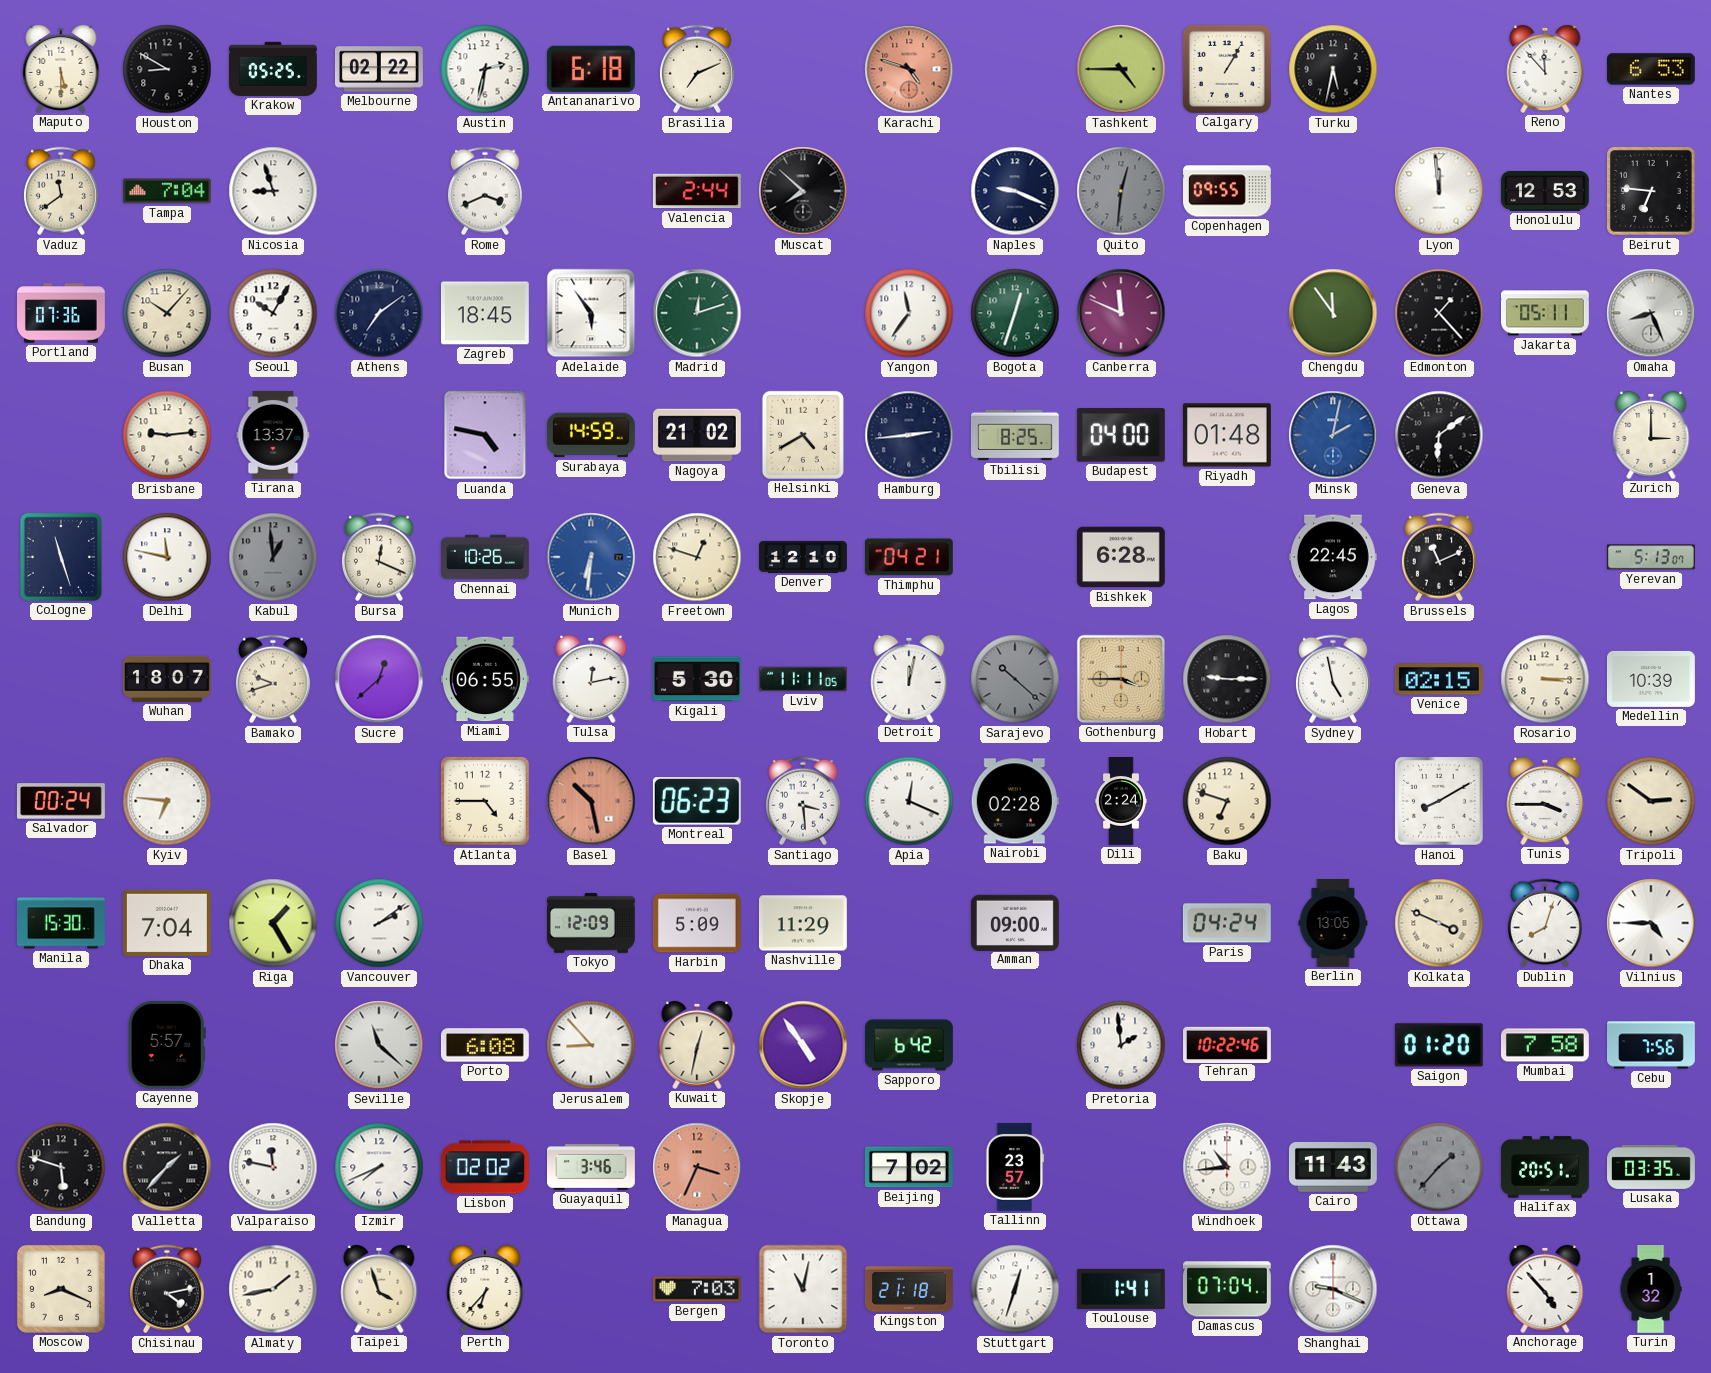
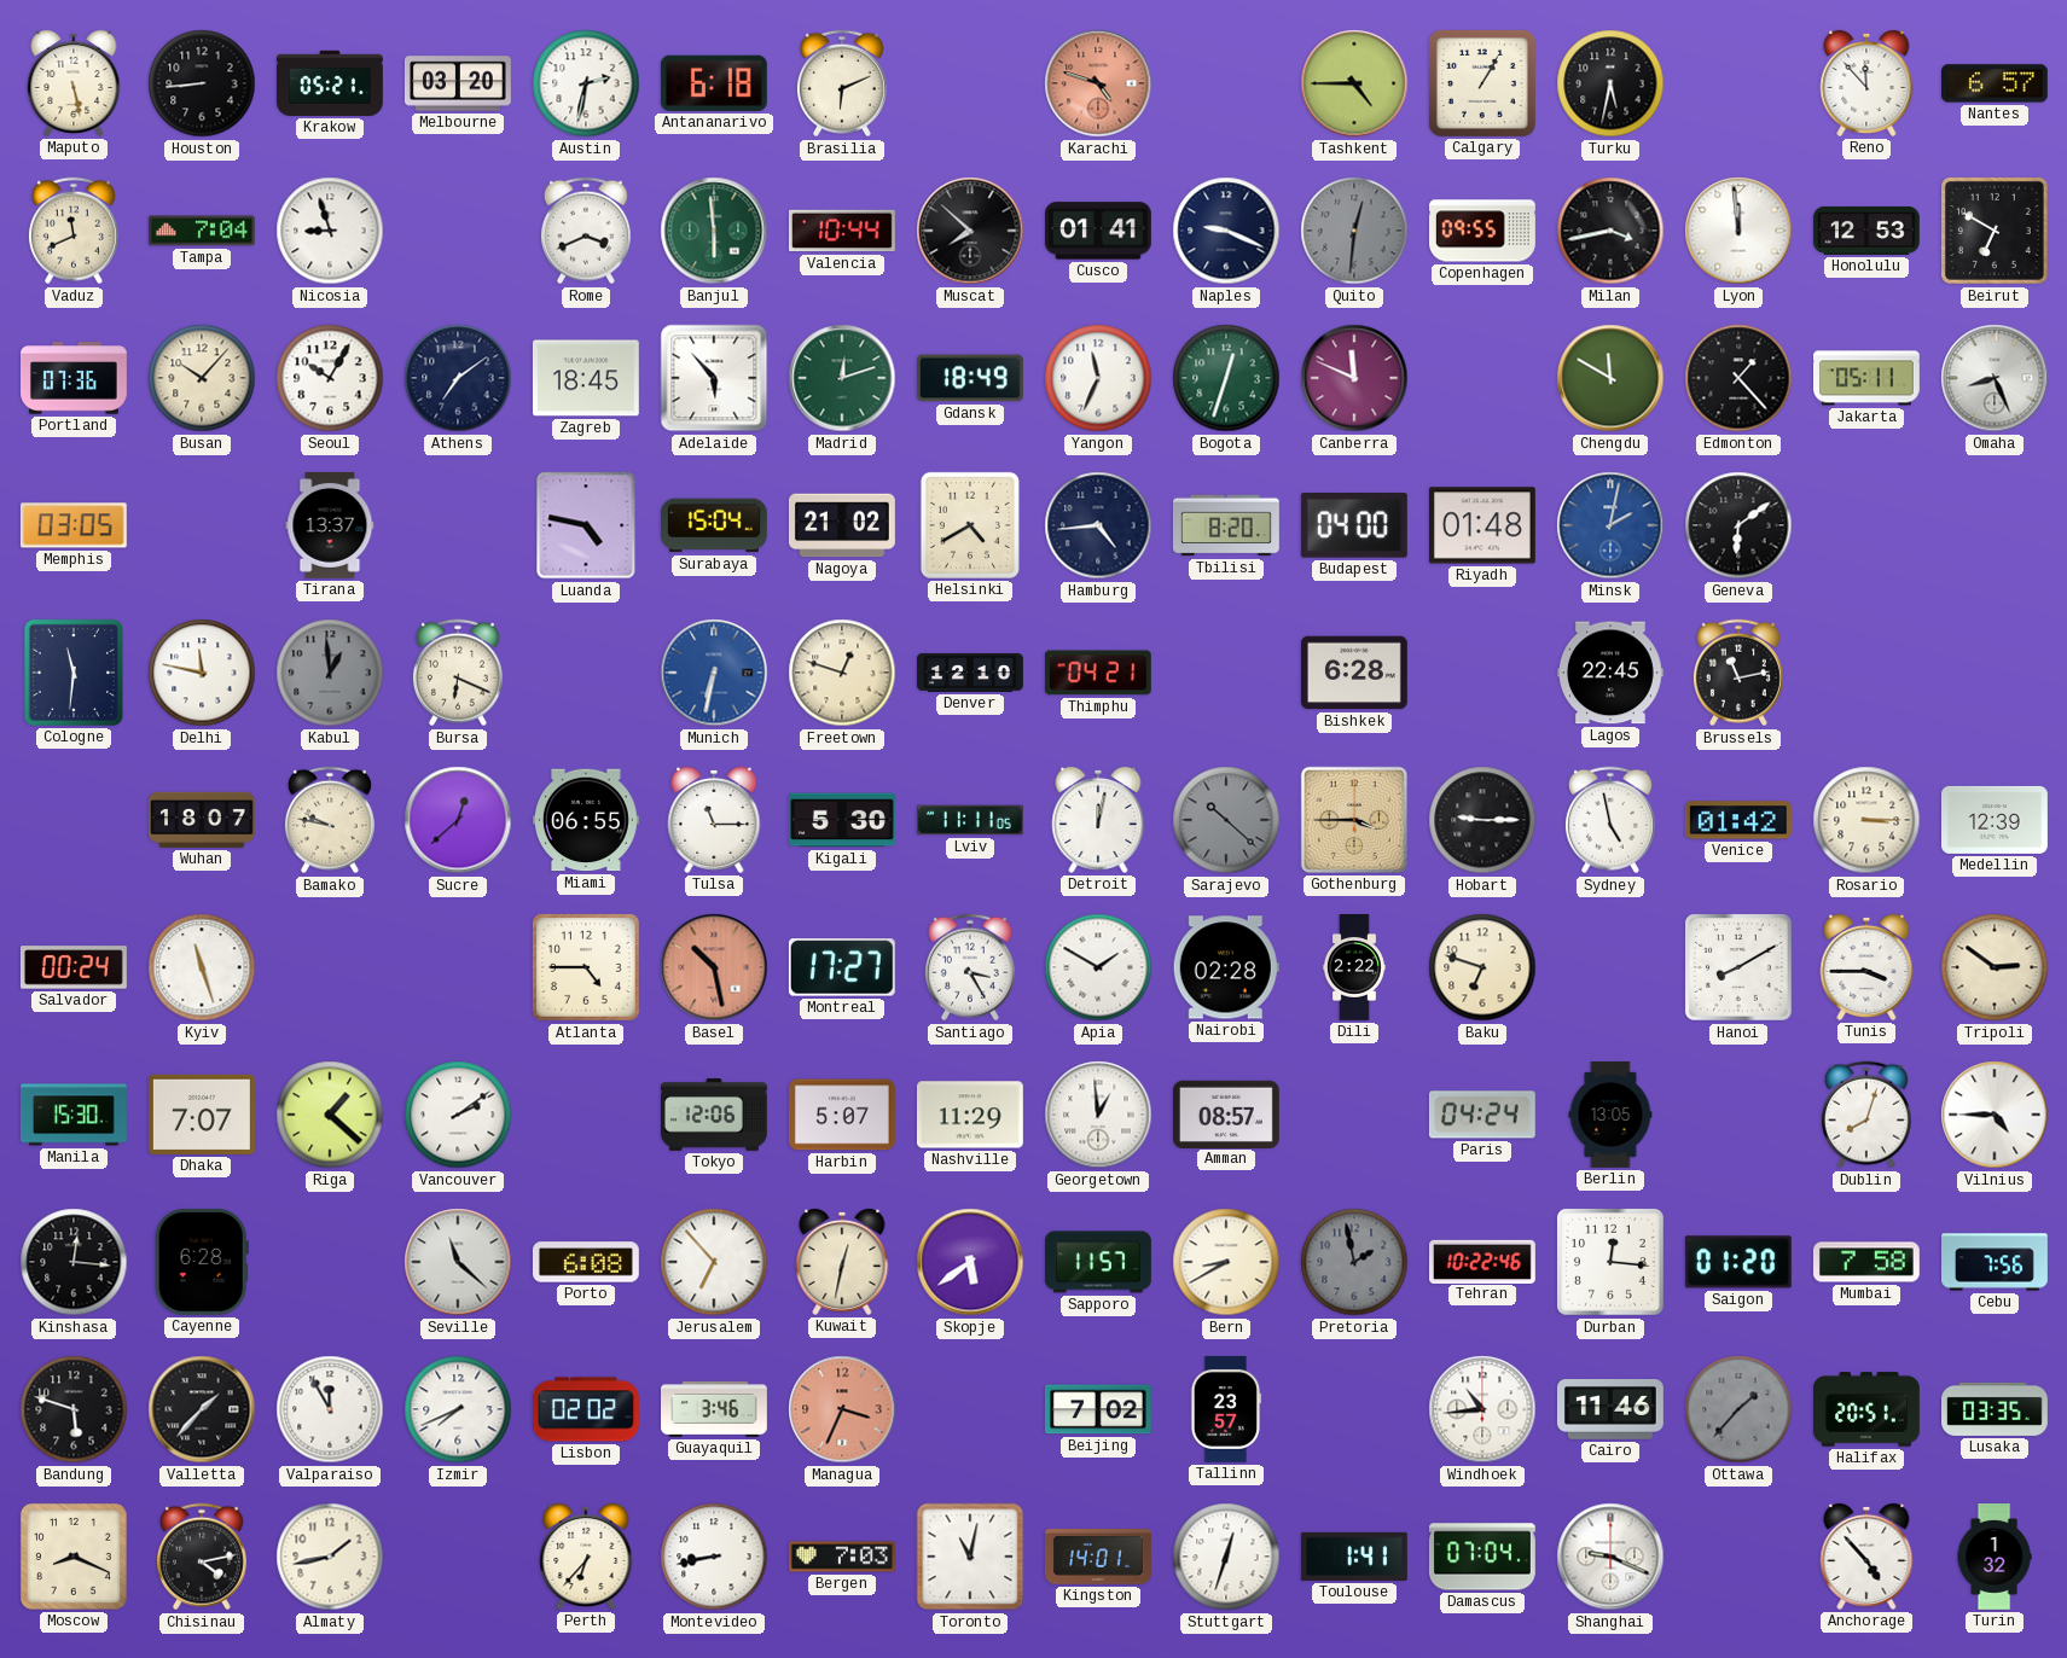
Maputo: 5:30 -> 5:28 (74, 83)
Houston: 8:50 -> 8:44 (202, 83)
Krakow: 05:25 -> 05:21 (330, 83)
Melbourne: 02:22 -> 03:20 (458, 83)
Brasilia: 7:11 -> 6:11 (842, 83)
Nantes: 6:53 -> 6:57 (1995, 83)
Vaduz: 11:39 -> 11:41 (74, 231)
Banjul: none -> 5:59 (714, 231)
Valencia: 2:44 -> 10:44 (842, 231)
Cusco: none -> 01:41 (1098, 231)
Milan: none -> 3:43 (1610, 231)
Beirut: 6:46 -> 6:50 (1995, 231)
Adelaide: 5:54 -> 5:53 (714, 378)
Gdansk: none -> 18:49 (970, 378)
Yangon: 11:36 -> 11:34 (1098, 378)
Chengdu: 11:54 -> 11:50 (1610, 378)
Memphis: none -> 03:05 (74, 525)
Brisbane: 9:14 -> none (167, 435)
Surabaya: 14:59 -> 15:04 (714, 525)
Hamburg: 2:44 -> 4:44 (1098, 525)
Tbilisi: 8:25 -> 8:20 (1226, 525)
Zurich: 3:00 -> none (1651, 435)
Cologne: 11:27 -> 11:31 (74, 673)
Bursa: 12:19 -> 6:19 (458, 673)
Chennai: 10:26 -> none (486, 557)
Munich: 6:31 -> 6:32 (714, 673)
Brussels: 11:11 -> 11:13 (1738, 673)
Yerevan: 5:13 -> none (1651, 557)
Bamako: 9:42 -> 9:47 (330, 820)
Tulsa: 12:13 -> 11:15 (714, 820)
Venice: 02:15 -> 01:42 (1738, 820)
Medellin: 10:39 -> 12:39 (1995, 820)
Kyiv: 6:46 -> 11:27 (202, 967)
Montreal: 06:23 -> 17:27 (842, 967)
Santiago: 3:29 -> 3:25 (970, 967)
Apia: 12:19 -> 1:50 (1098, 967)
Dili: 2:24 -> 2:22 (1354, 968)
Dhaka: 7:04 -> 7:07 (202, 1115)
Riga: 1:25 -> 1:22 (330, 1115)
Tokyo: 12:09 -> 12:06 (715, 1116)
Harbin: 5:09 -> 5:07 (842, 1115)
Georgetown: none -> 12:59 (1098, 1115)
Amman: 09:00 -> 08:57 (1226, 1113)
Kolkata: 3:49 -> none (1439, 923)
Kinshasa: none -> 12:16 (74, 1262)
Cayenne: 5:57 -> 6:28 (202, 1262)
Jerusalem: 8:53 -> 6:53 (714, 1262)
Skopje: 4:54 -> 5:39 (970, 1262)
Sapporo: 6:42 -> 11:57 (1099, 1262)
Bern: none -> 8:40 (1226, 1262)
Pretoria: 1:59 -> 1:58 (1354, 1262)
Pretoria dial: white -> grey (1354, 1262)
Durban: none -> 12:16 (1610, 1262)
Valparaiso: 11:47 -> 11:55 (330, 1409)
Cairo: 11:43 -> 11:46 (1610, 1410)
Taipei: 3:57 -> none (379, 1289)
Montevideo: none -> 8:43 (714, 1557)
Kingston: 21:18 -> 14:01 (1098, 1558)
